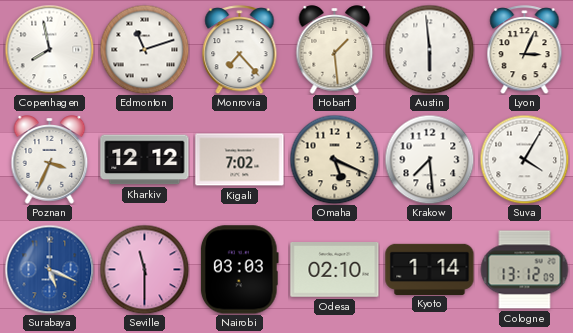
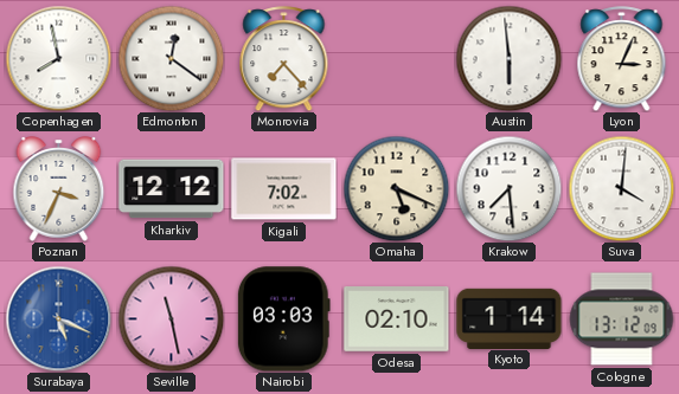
Edmonton: 11:12 -> 12:21 (171, 58)
Hobart: 1:29 -> none (335, 50)
Suva: 4:05 -> 4:01 (621, 188)
Seville: 11:30 -> 11:28 (171, 318)
